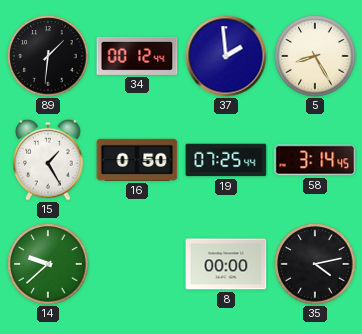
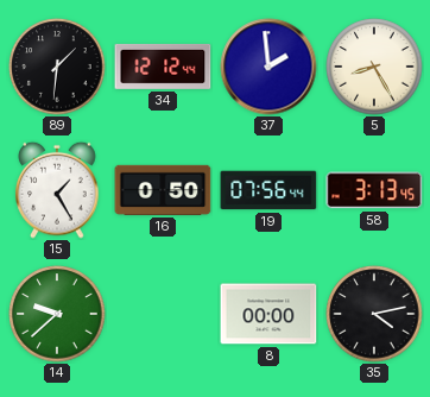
34: 00:12 -> 12:12 (163, 67)
19: 07:25 -> 07:56 (268, 190)
58: 3:14 -> 3:13 (374, 190)
